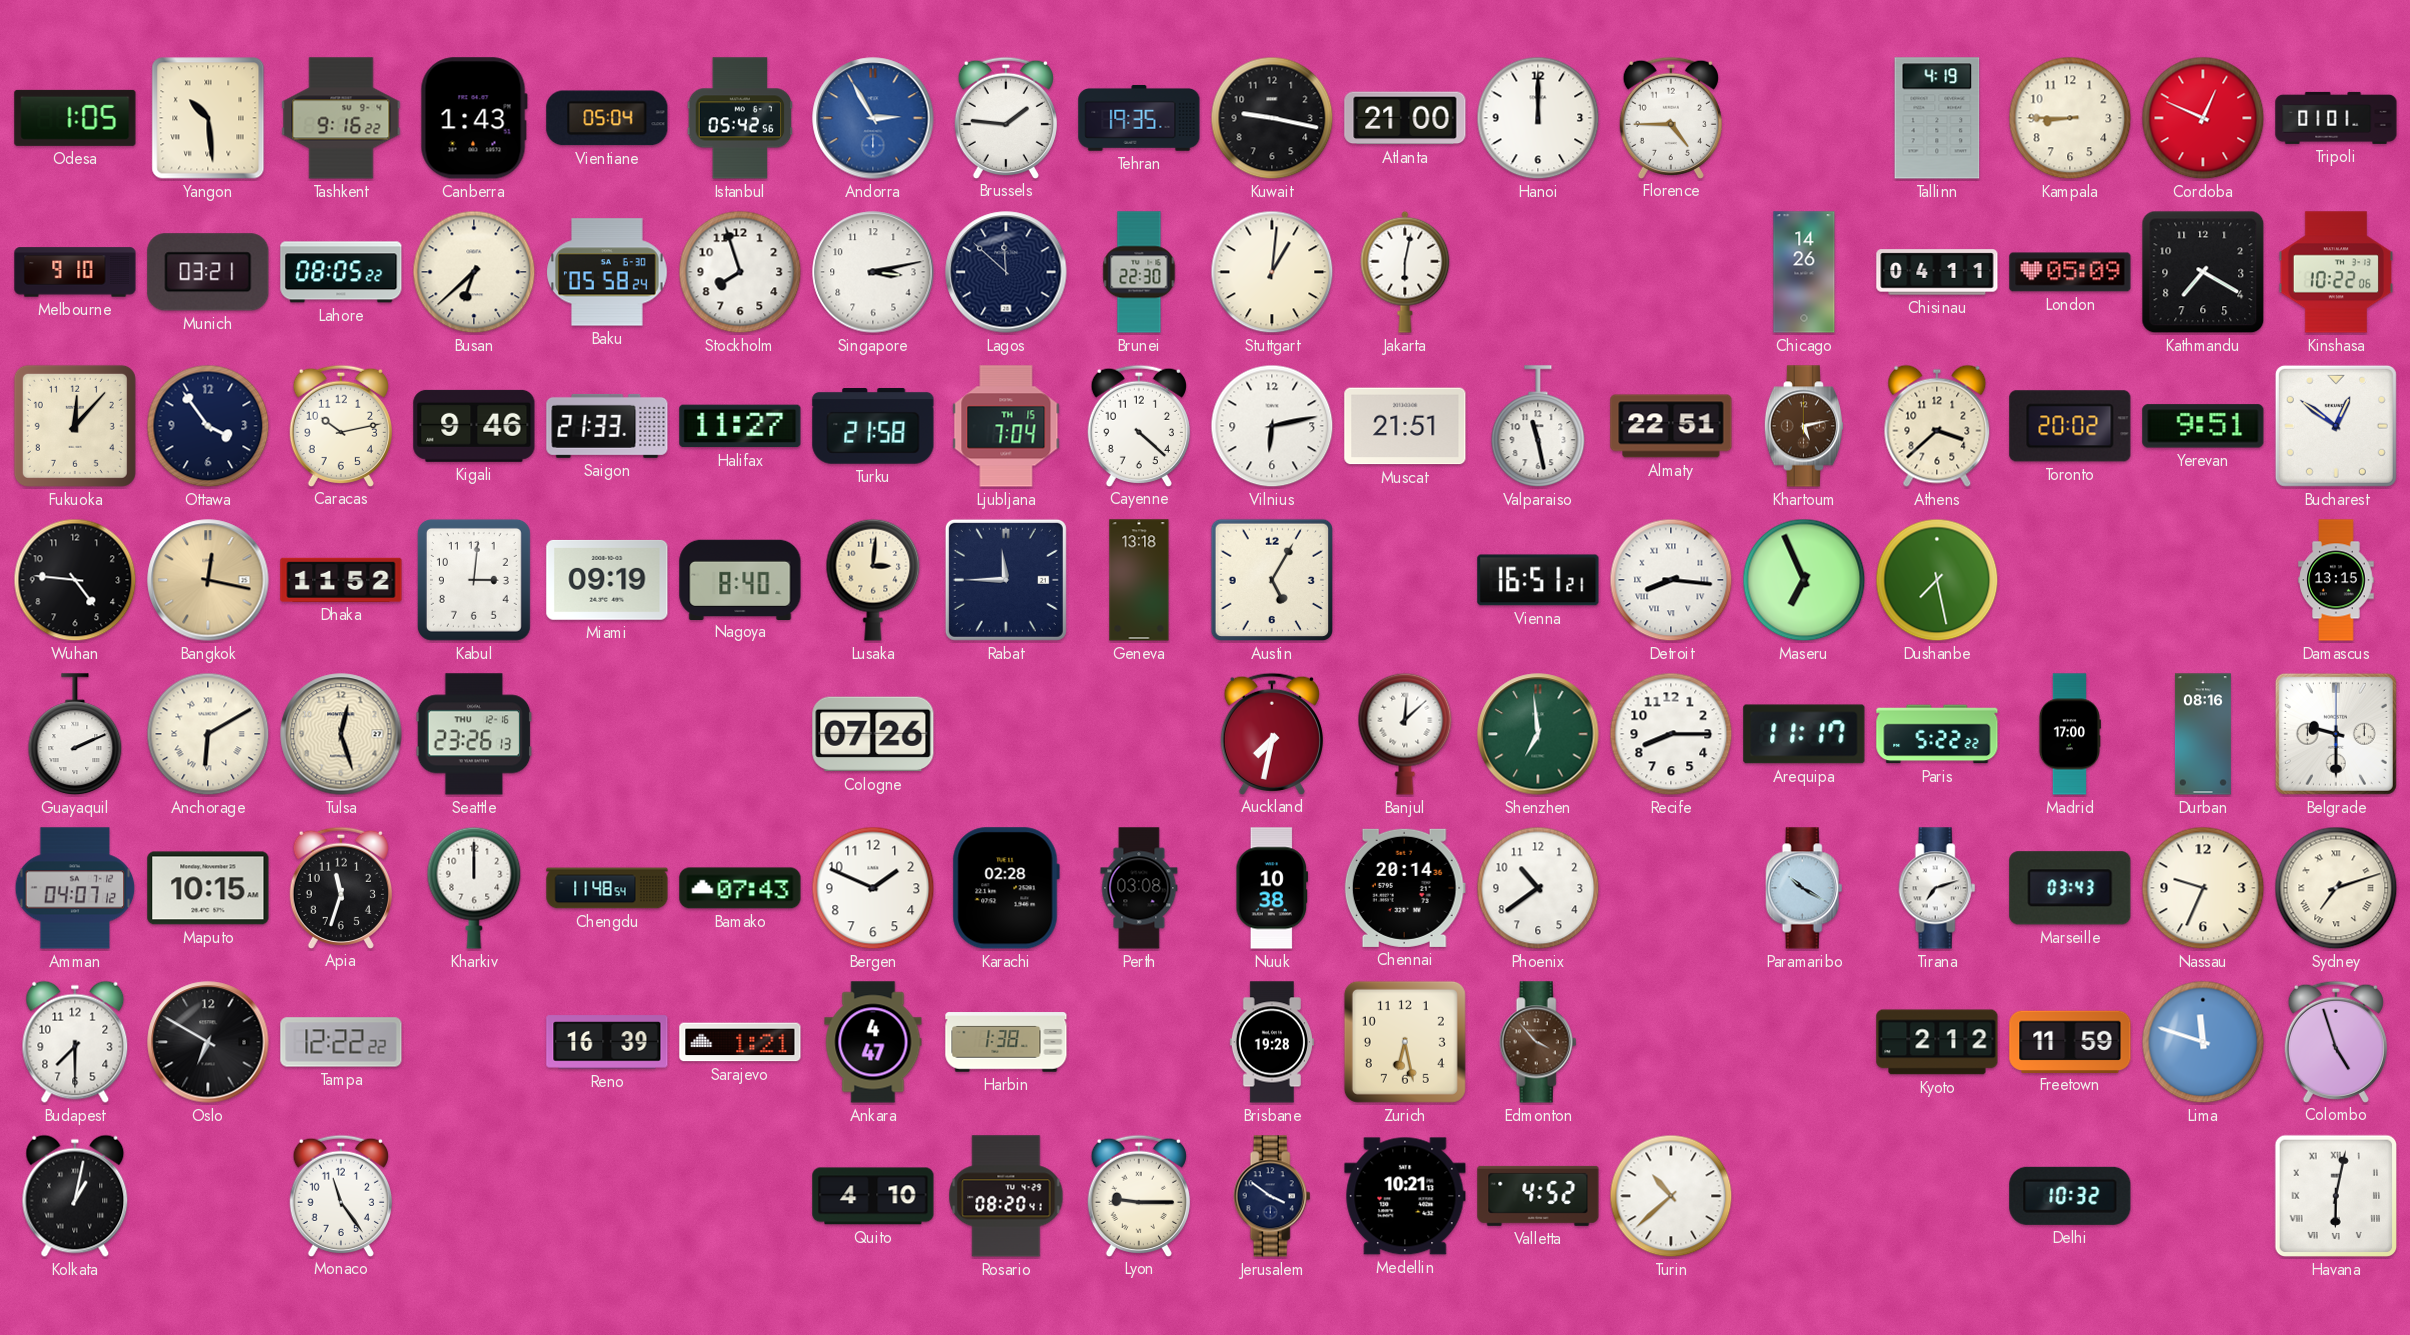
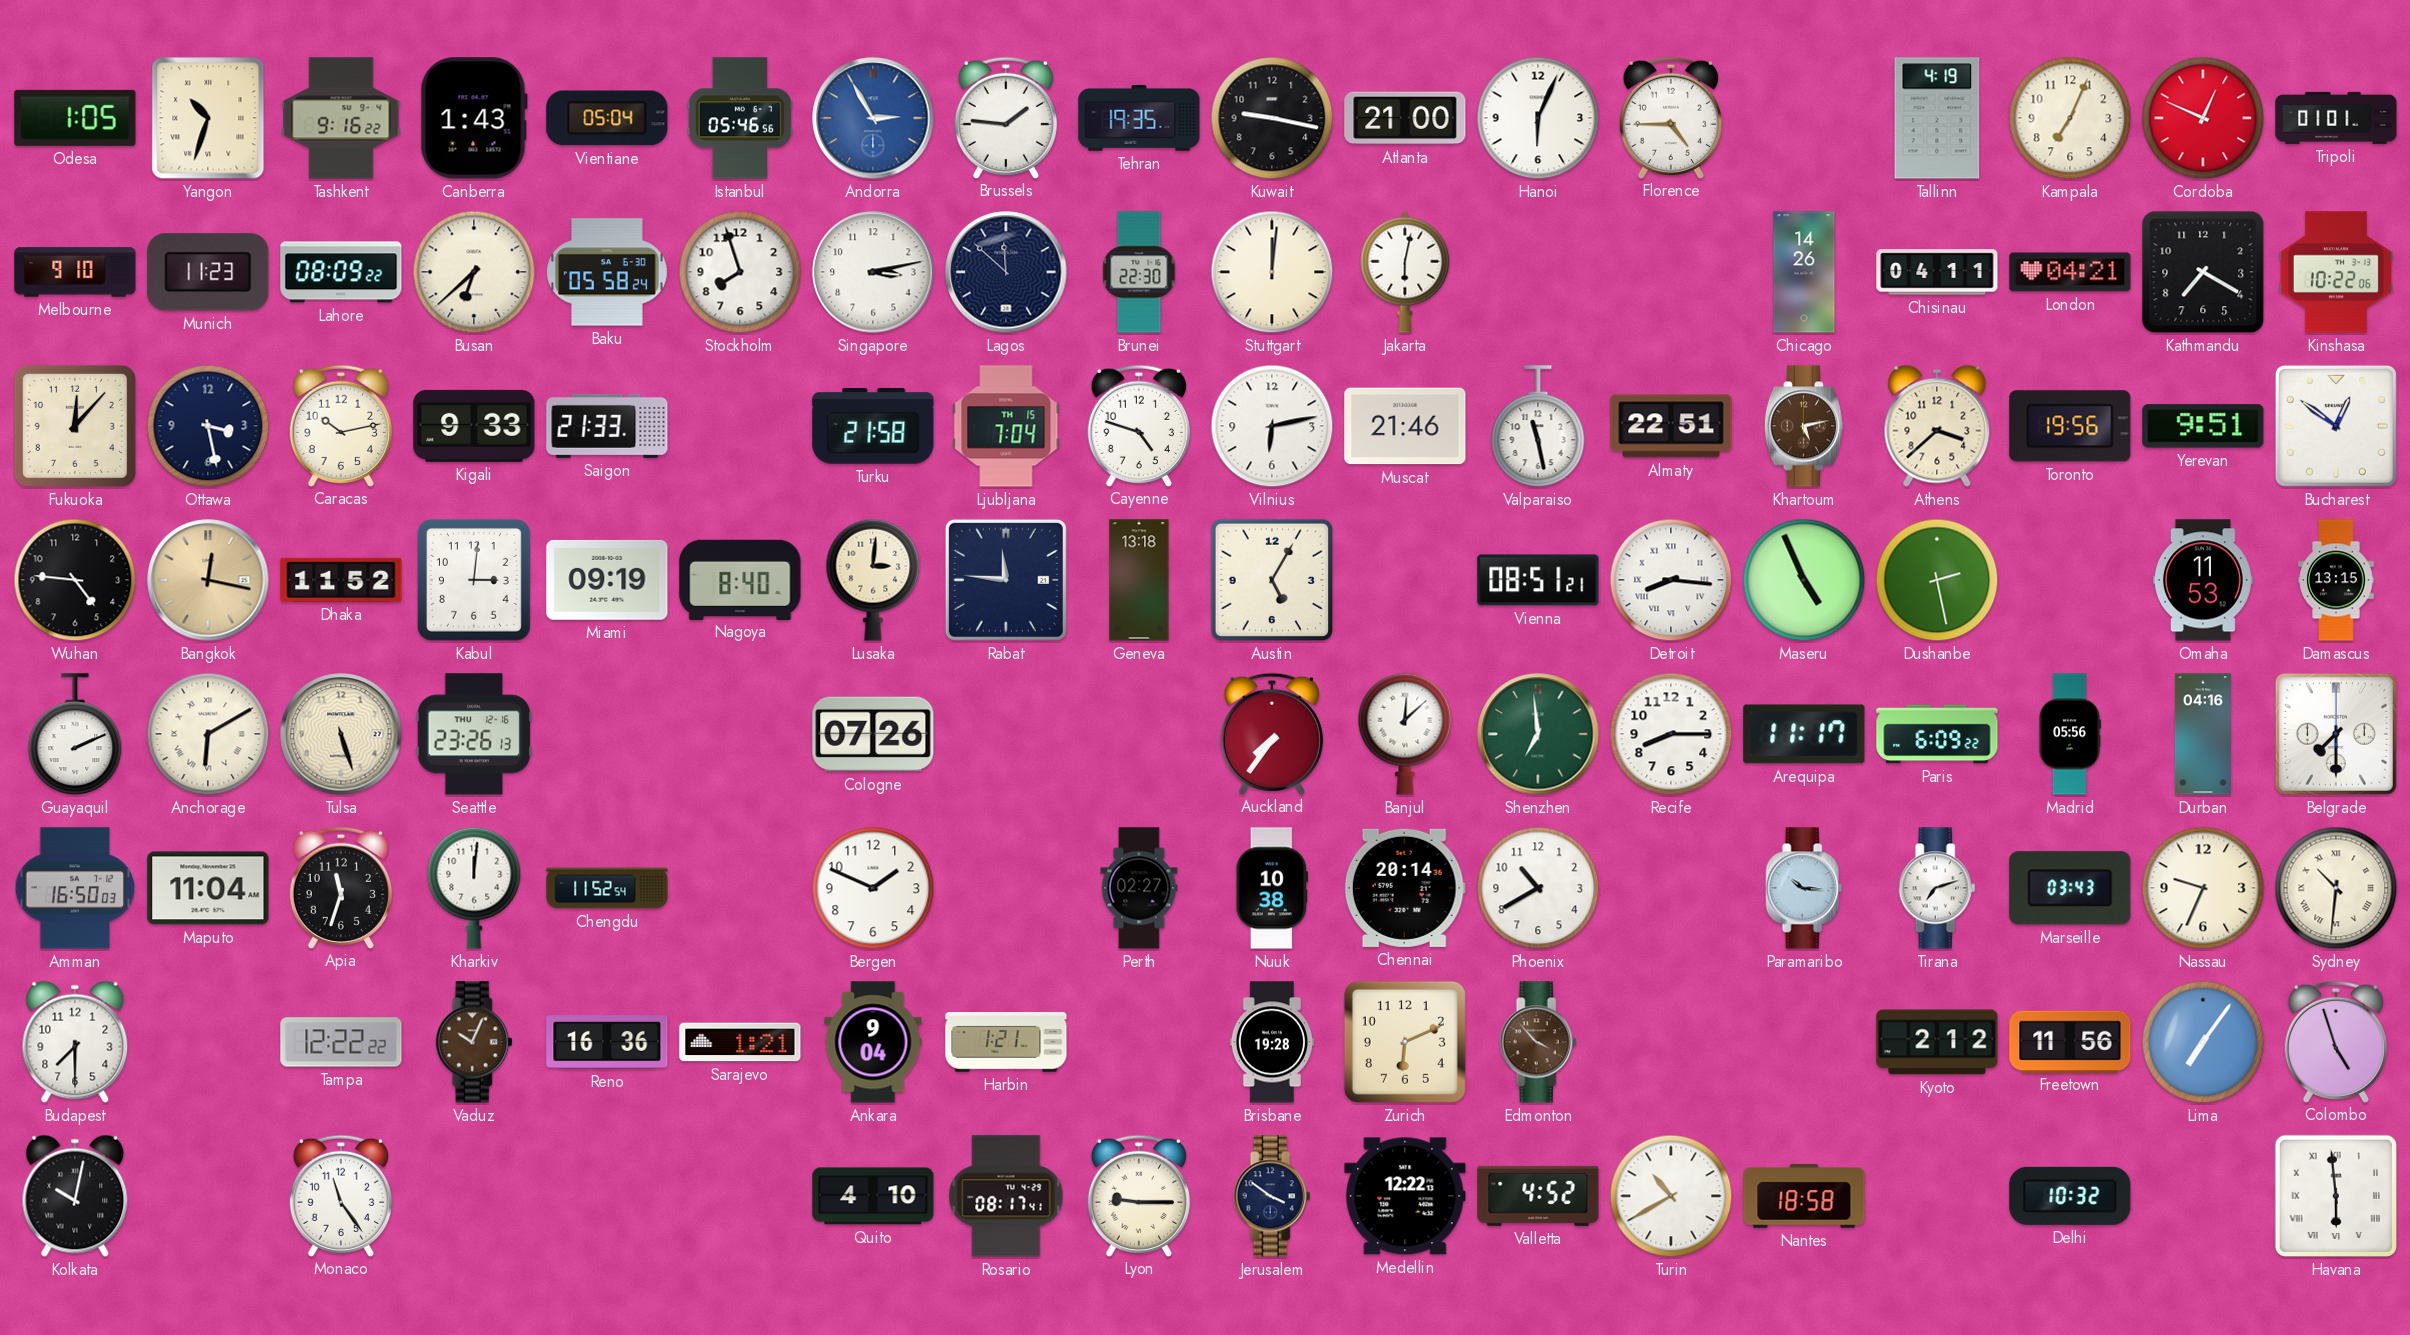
Yangon: 10:29 -> 10:33 (208, 118)
Istanbul: 05:42 -> 05:46 (740, 118)
Hanoi: 12:00 -> 6:04 (1538, 118)
Kampala: 8:45 -> 7:04 (2070, 118)
Munich: 03:21 -> 11:23 (208, 272)
Lahore: 08:05 -> 08:09 (341, 272)
Stuttgart: 1:01 -> 12:01 (1272, 272)
London: 05:09 -> 04:21 (2070, 272)
Ottawa: 3:54 -> 3:28 (208, 426)
Kigali: 9:46 -> 9:33 (474, 426)
Halifax: 11:27 -> none (740, 426)
Cayenne: 4:22 -> 4:48 (1139, 425)
Muscat: 21:51 -> 21:46 (1405, 426)
Toronto: 20:02 -> 19:56 (2070, 426)
Rabat: 11:45 -> 11:46 (1006, 580)
Vienna: 16:51 -> 08:51 (1538, 580)
Maseru: 6:56 -> 4:56 (1804, 580)
Dushanbe: 7:28 -> 2:28 (1937, 580)
Omaha: none -> 11:53 (2204, 580)
Tulsa: 12:27 -> 5:27 (341, 734)
Auckland: 7:32 -> 7:36 (1272, 733)
Paris: 5:22 -> 6:09 (1937, 734)
Madrid: 17:00 -> 05:56 (2069, 734)
Durban: 08:16 -> 04:16 (2203, 734)
Belgrade: 9:30 -> 7:30 (2336, 734)
Amman: 04:07 -> 16:50 (75, 888)
Maputo: 10:15 -> 11:04 (208, 888)
Kharkiv: 12:00 -> 12:01 (474, 888)
Chengdu: 11:48 -> 11:52 (607, 888)
Bamako: 07:43 -> none (740, 888)
Karachi: 02:28 -> none (1006, 888)
Perth: 03:08 -> 02:27 (1139, 888)
Phoenix: 10:39 -> 10:40 (1538, 888)
Paramaribo: 10:20 -> 10:16 (1804, 888)
Sydney: 7:12 -> 10:31 (2336, 888)
Oslo: 6:50 -> none (208, 1042)
Vaduz: none -> 10:04 (474, 1042)
Reno: 16:39 -> 16:36 (607, 1042)
Ankara: 4:47 -> 9:04 (873, 1042)
Harbin: 1:38 -> 1:21 (1006, 1042)
Zurich: 6:28 -> 6:11 (1405, 1042)
Freetown: 11:59 -> 11:56 (2070, 1041)
Lima: 11:48 -> 7:06 (2203, 1042)
Kolkata: 1:02 -> 10:02 (75, 1196)
Rosario: 08:20 -> 08:17 (1006, 1196)
Medellin: 10:21 -> 12:22 (1405, 1196)
Turin: 10:38 -> 10:40 (1671, 1196)
Nantes: none -> 18:58 (1804, 1196)
Havana: 6:02 -> 5:59 (2336, 1196)
